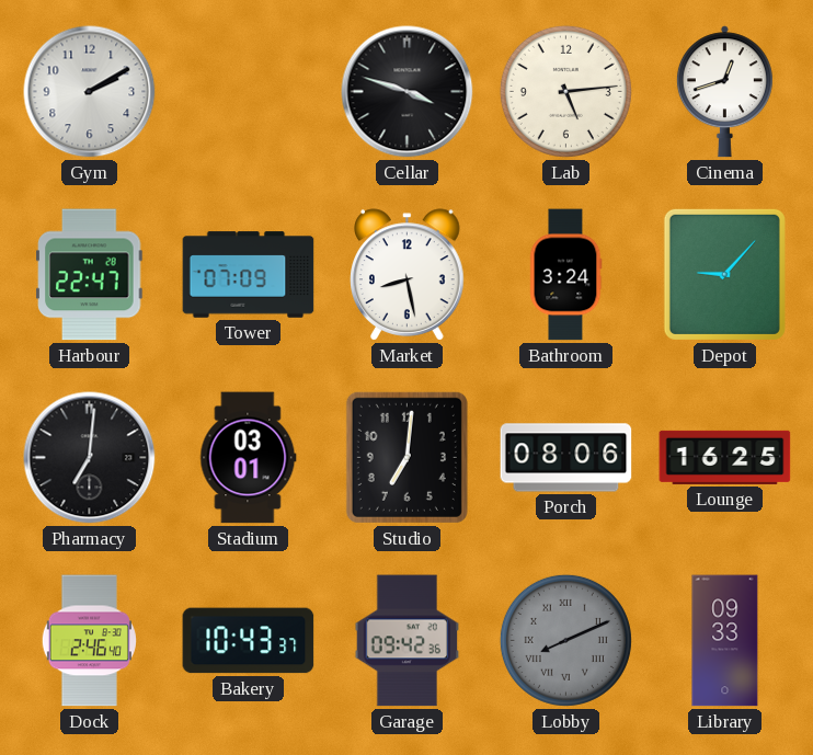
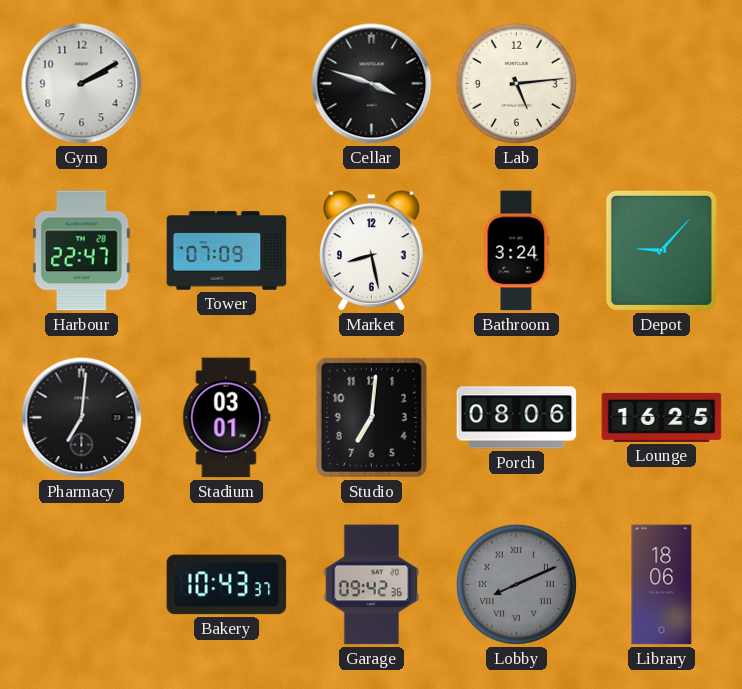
Cinema: 12:42 -> none (724, 92)
Dock: 2:46 -> none (89, 641)
Library: 09:33 -> 18:06 (662, 585)
